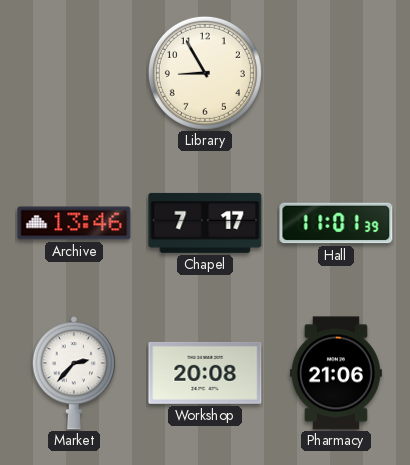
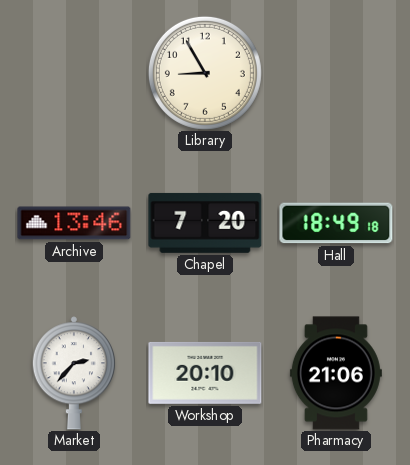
Chapel: 7:17 -> 7:20 (205, 223)
Hall: 11:01 -> 18:49 (336, 223)
Workshop: 20:08 -> 20:10 (205, 373)
